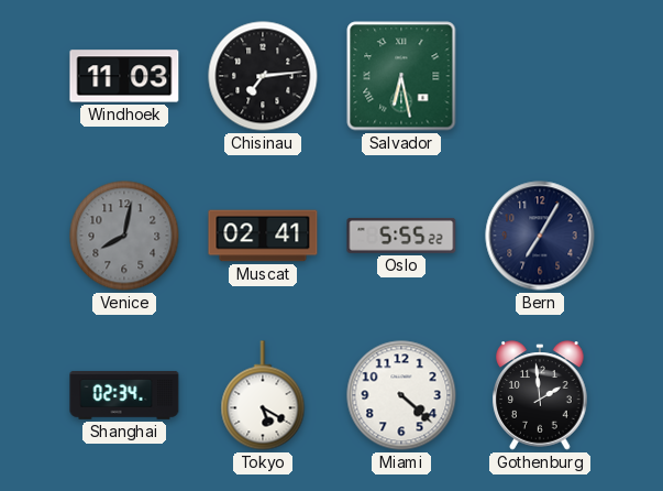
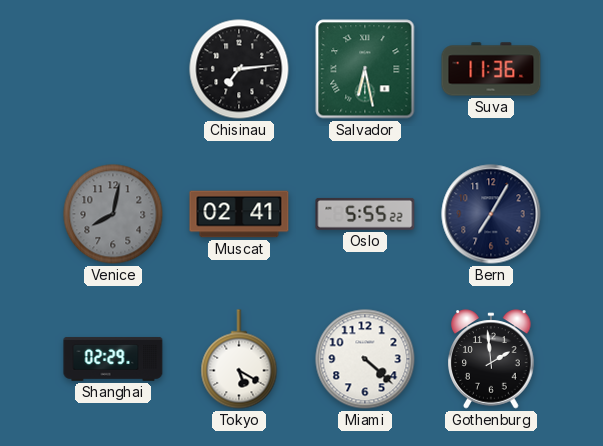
Windhoek: 11:03 -> none (124, 76)
Suva: none -> 11:36 (491, 69)
Shanghai: 02:34 -> 02:29 (113, 359)
